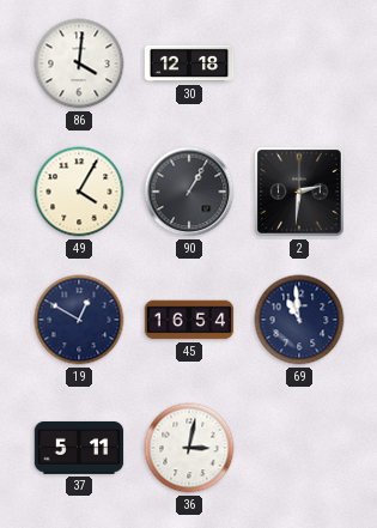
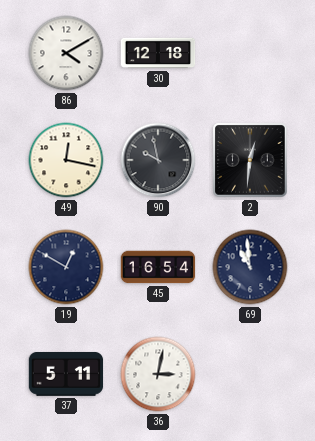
86: 4:01 -> 4:10 (66, 53)
49: 4:05 -> 12:17 (66, 160)
90: 1:05 -> 9:58 (158, 160)
2: 2:31 -> 12:31 (250, 160)
